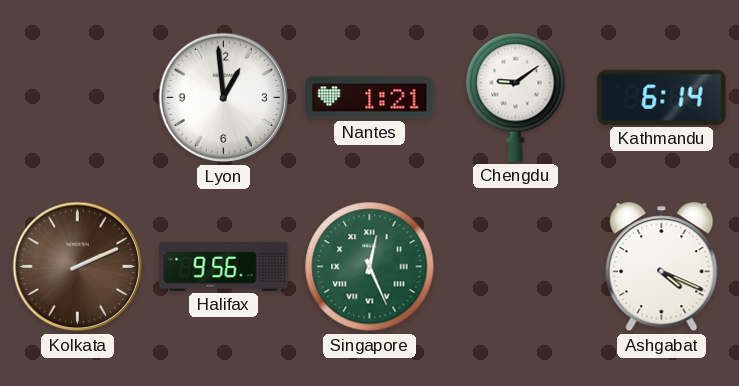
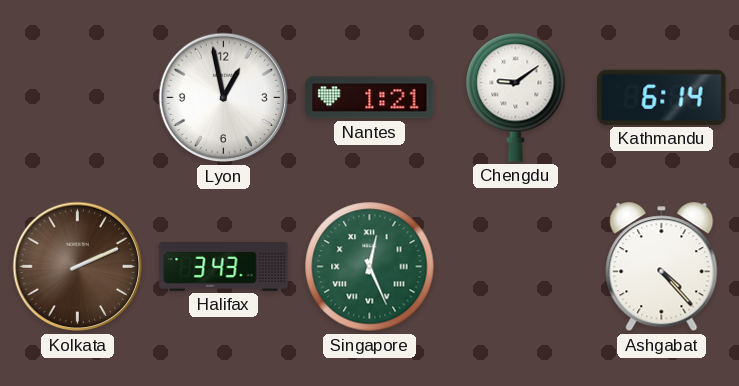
Lyon: 12:59 -> 12:58 (224, 98)
Halifax: 9:56 -> 3:43 (224, 266)
Ashgabat: 4:19 -> 4:23 (662, 267)
